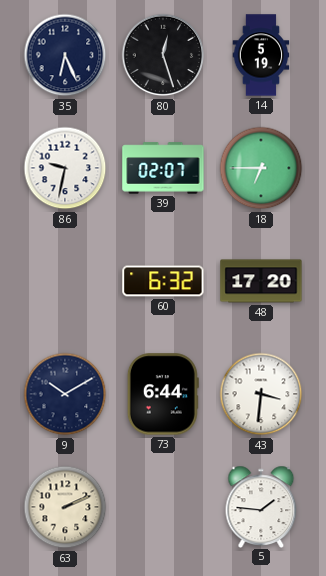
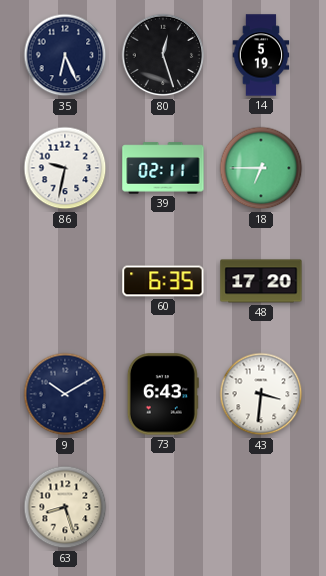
39: 02:07 -> 02:11 (163, 168)
60: 6:32 -> 6:35 (163, 281)
73: 6:44 -> 6:43 (163, 394)
63: 2:11 -> 8:27 (65, 507)
5: 1:46 -> none (261, 506)
